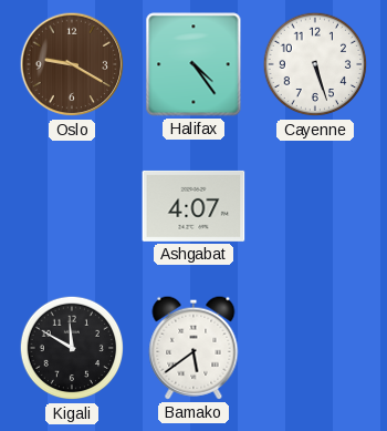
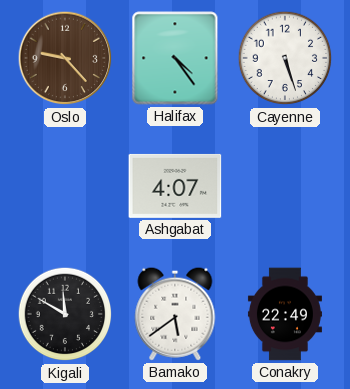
Oslo: 9:20 -> 9:23 (65, 58)
Conakry: none -> 22:49 (285, 314)
